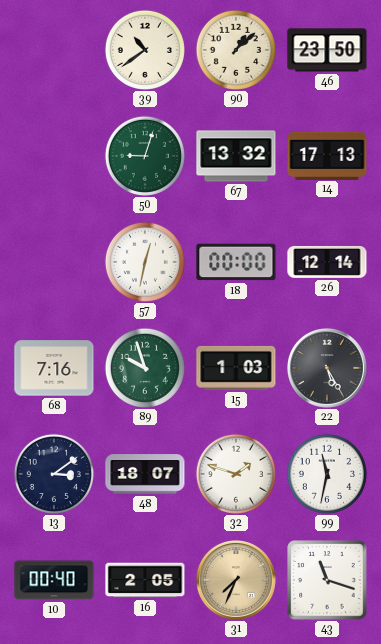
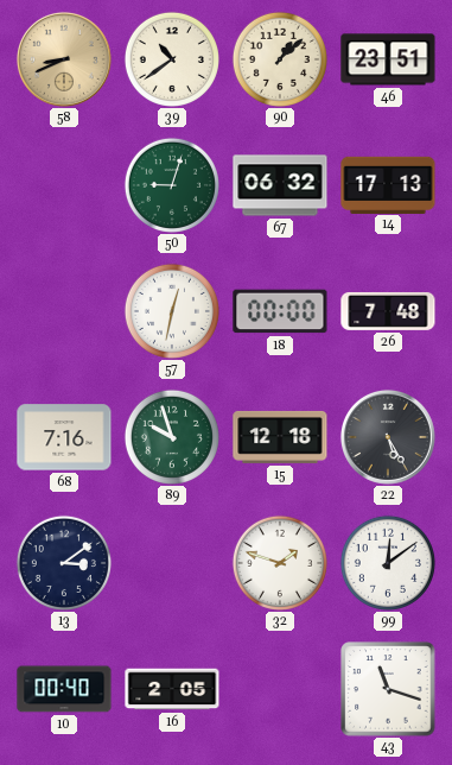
58: none -> 8:41 (64, 59)
46: 23:50 -> 23:51 (388, 59)
67: 13:32 -> 06:32 (280, 185)
26: 12:14 -> 7:48 (388, 311)
15: 1:03 -> 12:18 (280, 437)
48: 18:07 -> none (145, 474)
99: 11:32 -> 12:09 (388, 563)
31: 7:34 -> none (236, 580)
